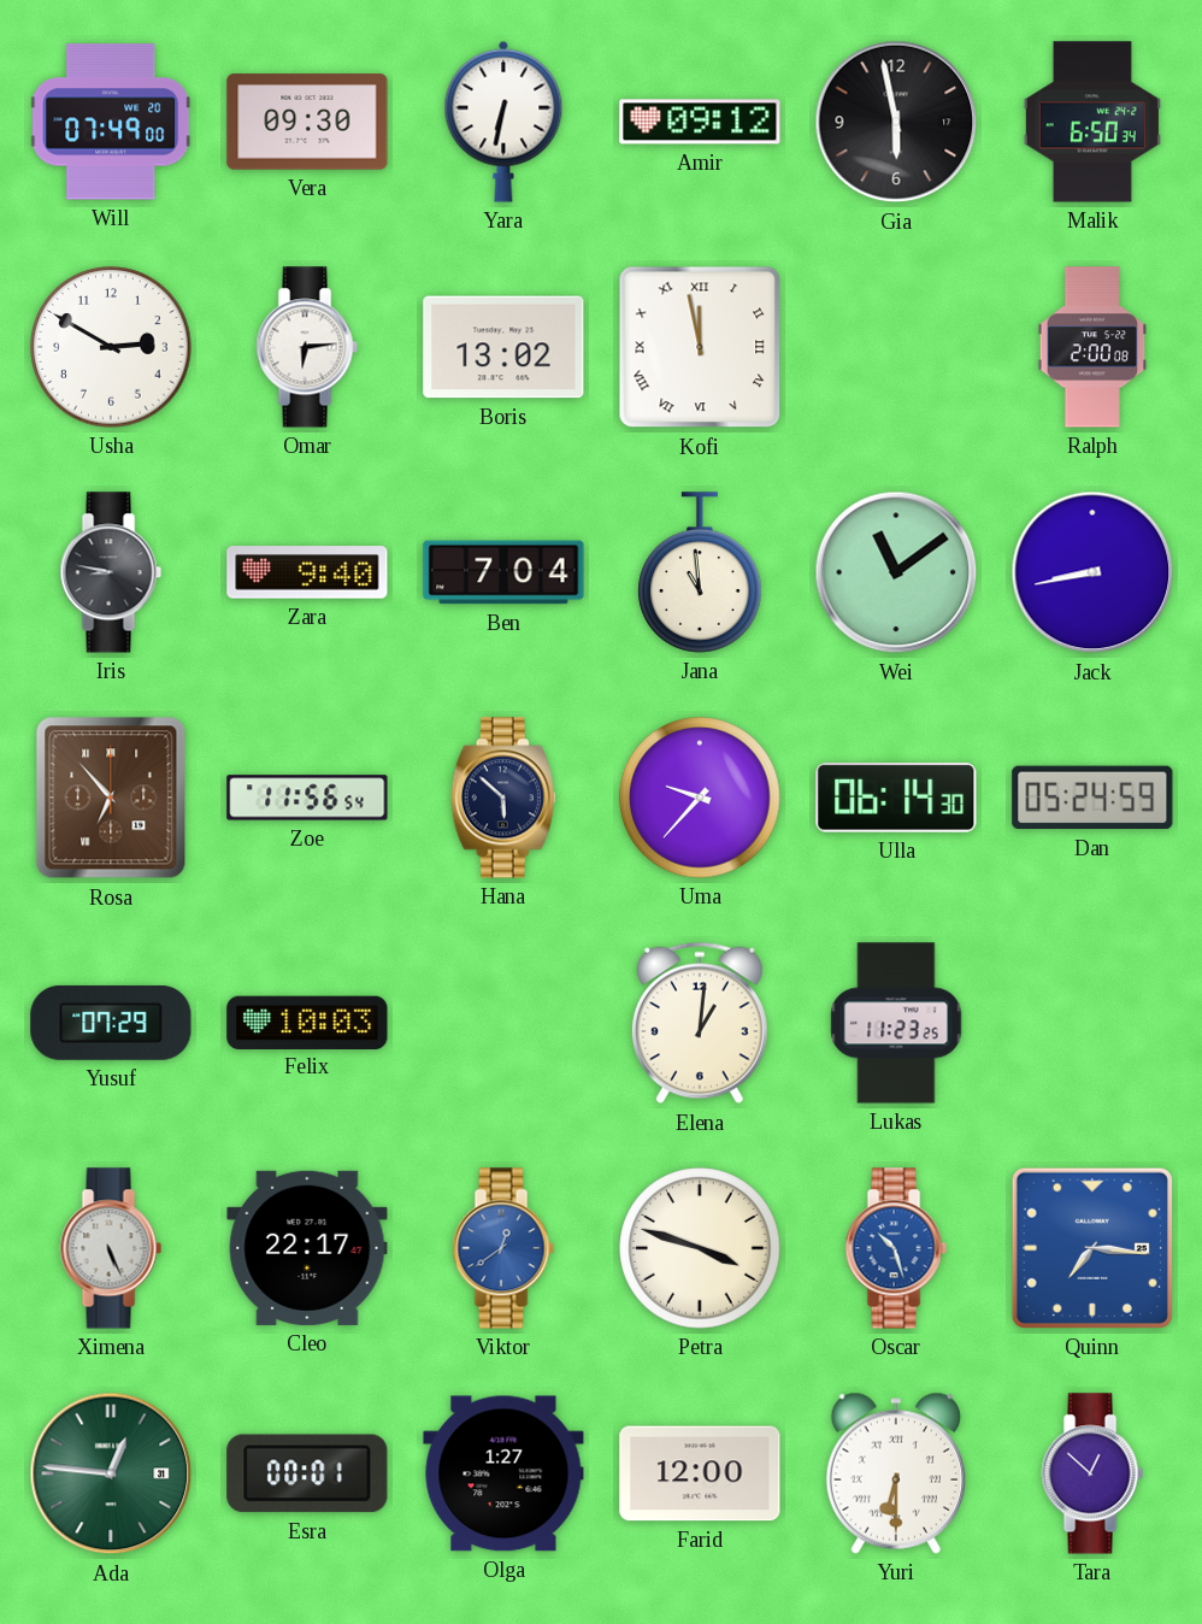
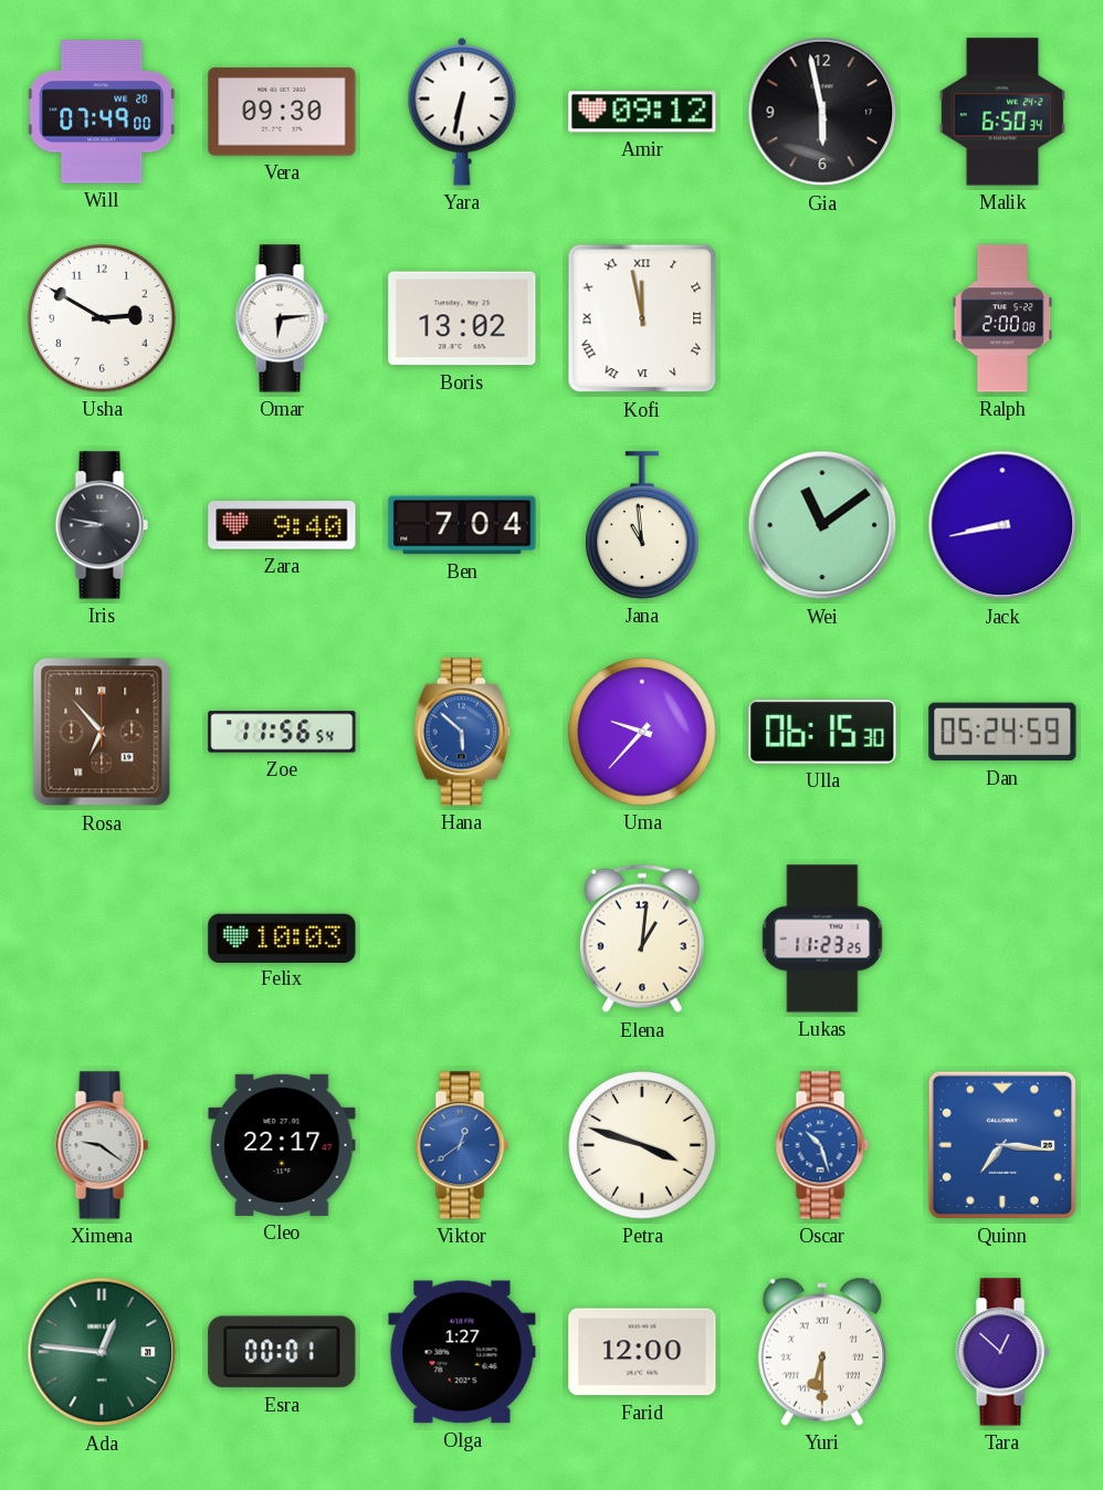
Hana dial: navy -> blue (462, 732)
Ulla: 06:14 -> 06:15 (822, 733)
Yusuf: 07:29 -> none (111, 1023)
Ximena: 5:26 -> 9:21 (102, 1145)
